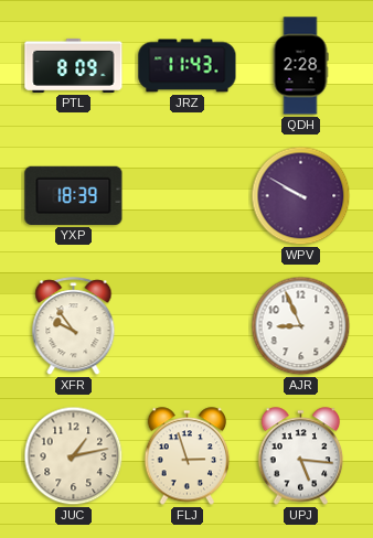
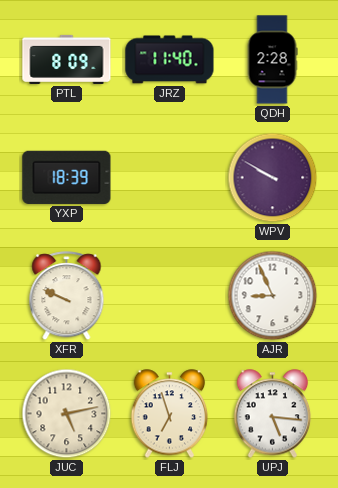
JRZ: 11:43 -> 11:40 (170, 60)
XFR: 9:54 -> 9:49 (67, 296)
JUC: 1:13 -> 5:13 (67, 414)
FLJ: 2:57 -> 6:57 (170, 414)
